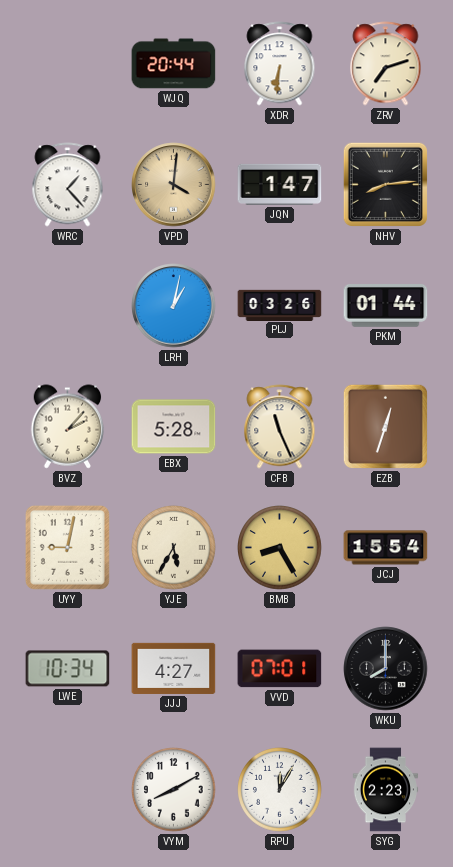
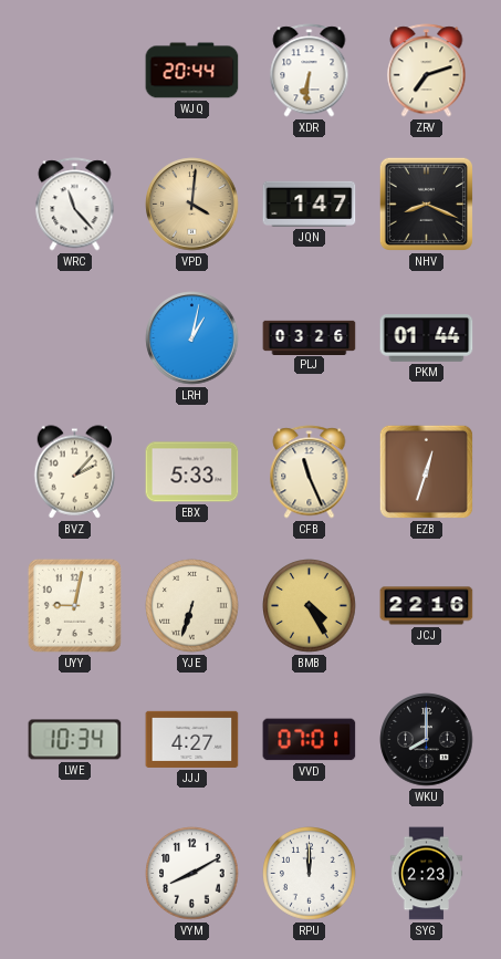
WRC: 1:23 -> 11:23 (75, 205)
NHV: 8:14 -> 8:19 (426, 204)
EBX: 5:28 -> 5:33 (192, 472)
YJE: 5:35 -> 6:33 (192, 606)
BMB: 8:25 -> 4:25 (310, 606)
JCJ: 15:54 -> 22:16 (427, 606)
RPU: 12:05 -> 12:00 (310, 874)
